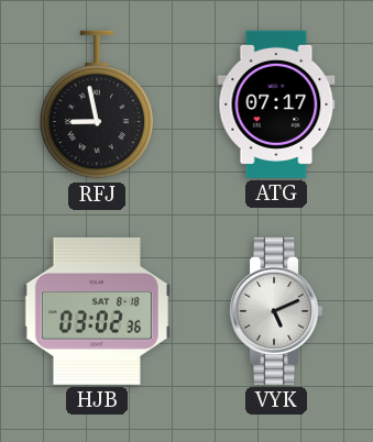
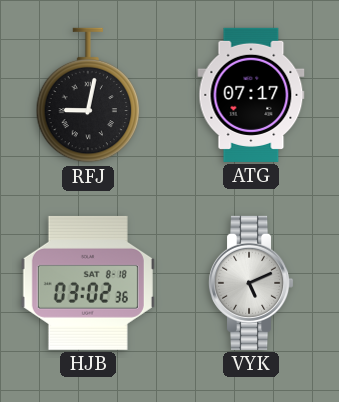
RFJ: 8:58 -> 9:02 (88, 95)
